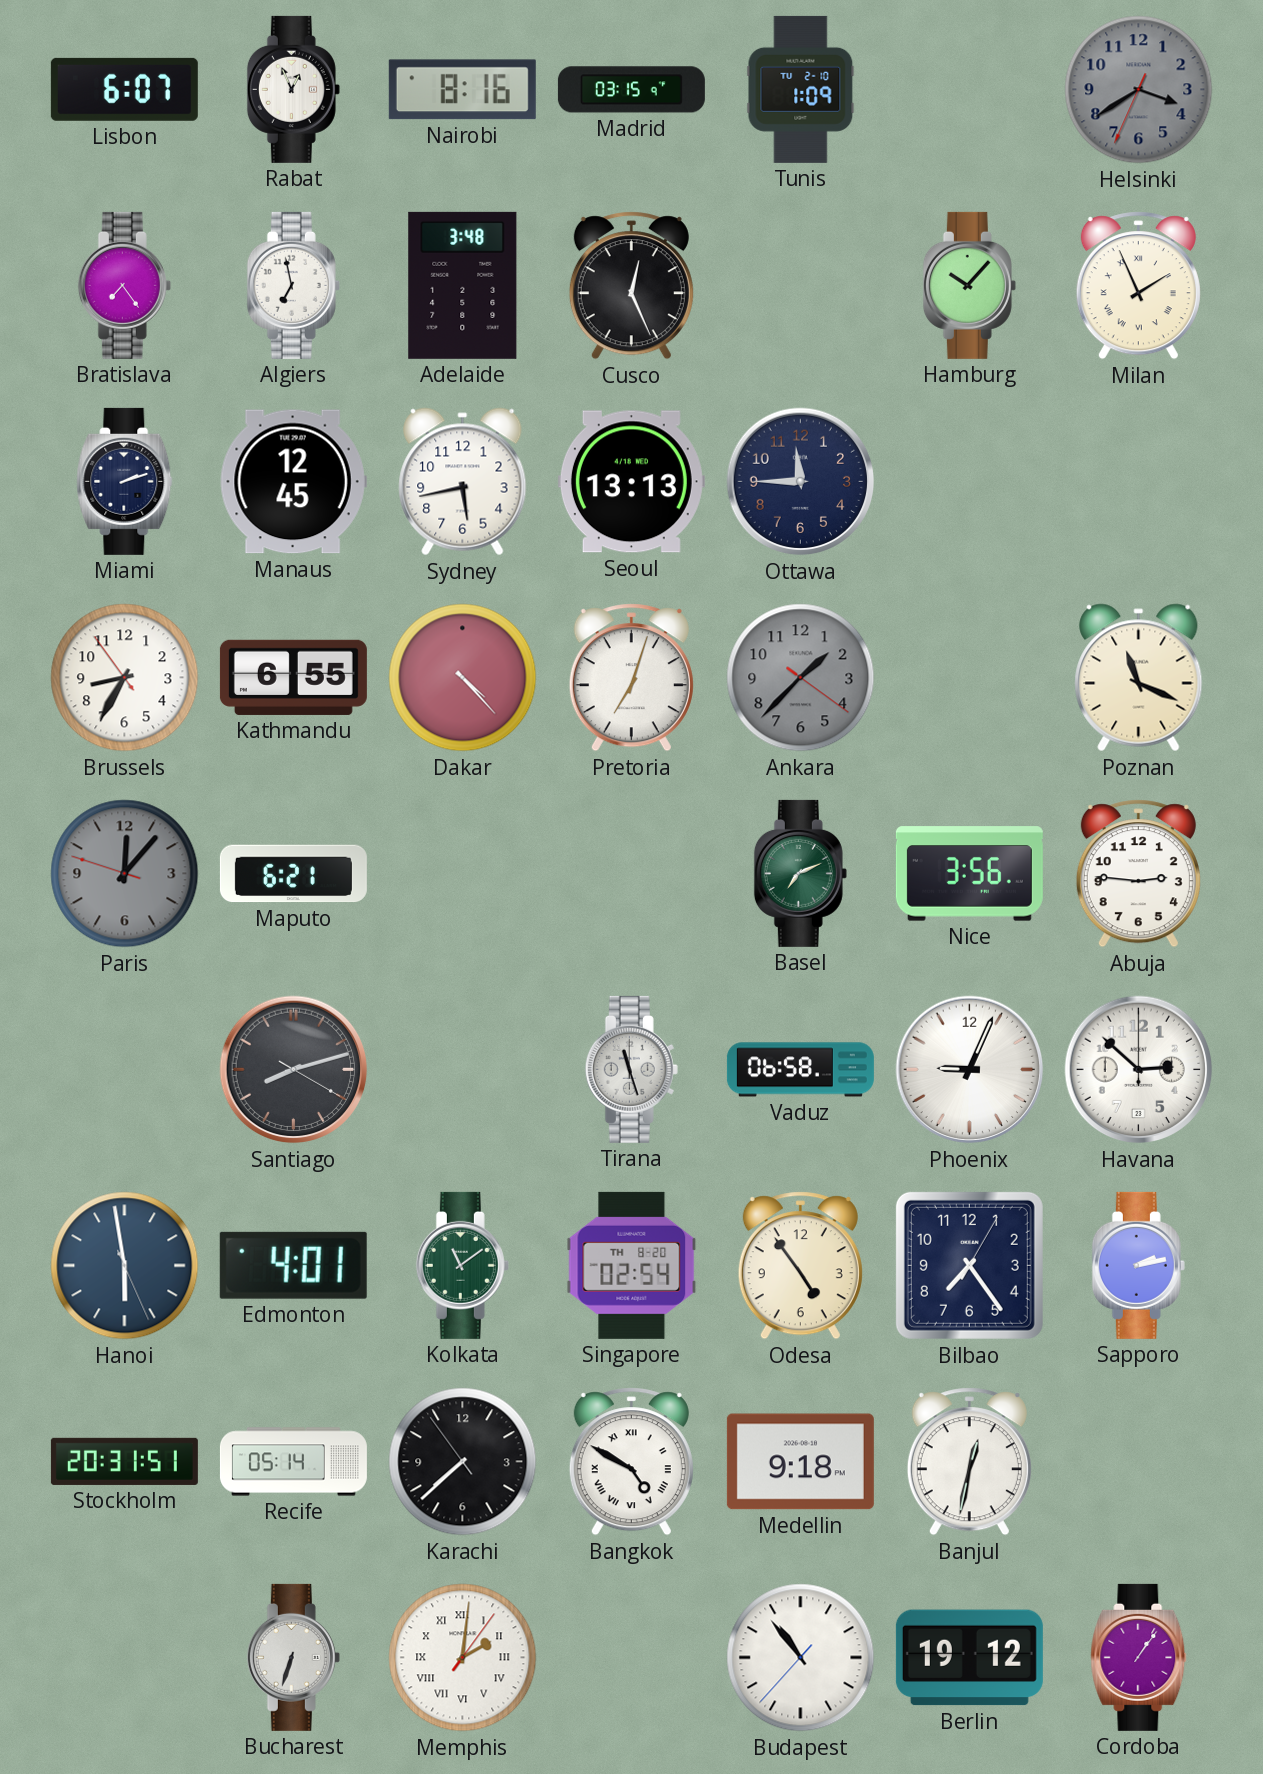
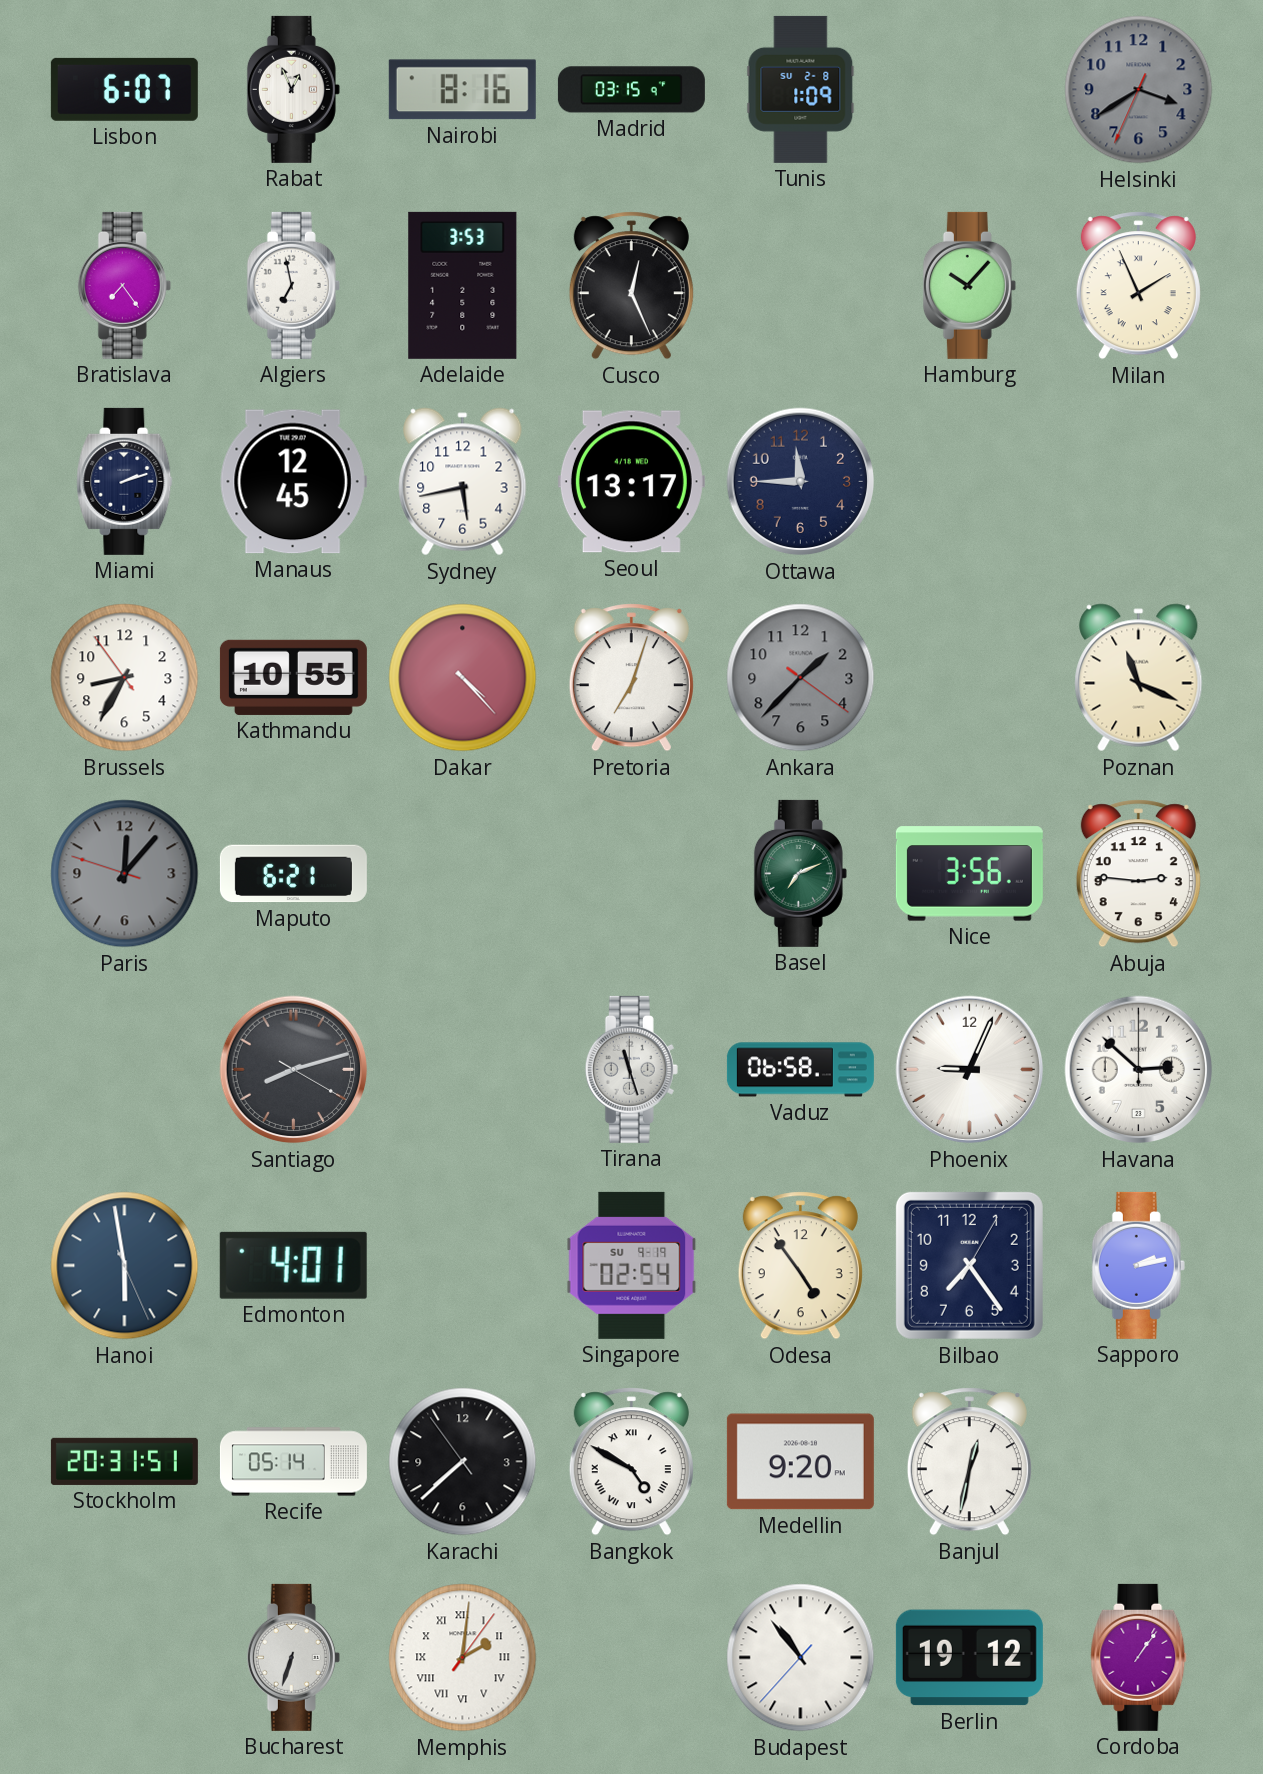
Tunis date: TU 2-10 -> SU 2-8 (801, 89)
Adelaide: 3:48 -> 3:53 (463, 285)
Seoul: 13:13 -> 13:17 (631, 482)
Kathmandu: 6:55 -> 10:55 (293, 677)
Kolkata: 11:09 -> none (462, 1265)
Singapore date: TH 8-20 -> SU 9-19 (632, 1265)
Medellin: 9:18 -> 9:20 (800, 1462)
